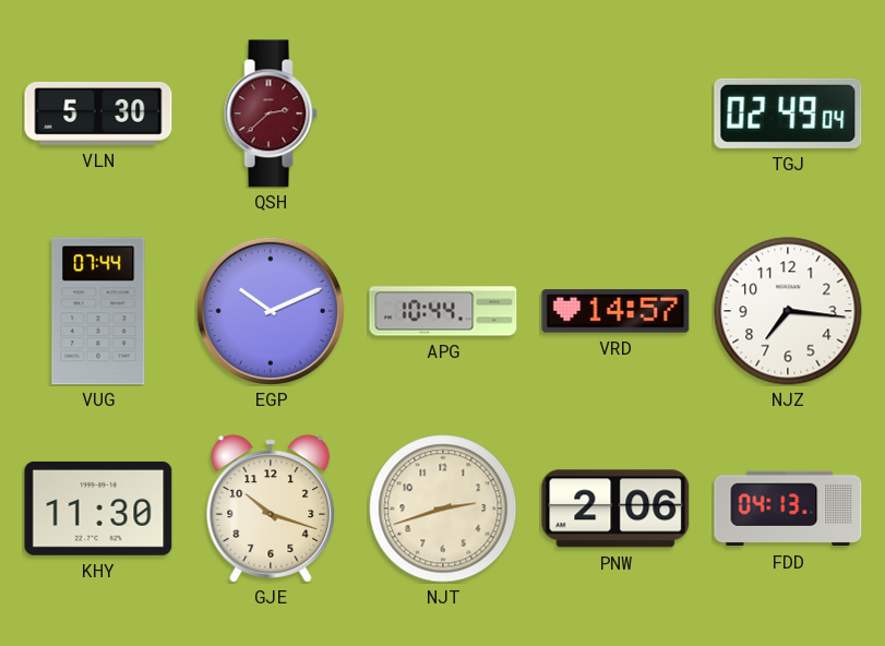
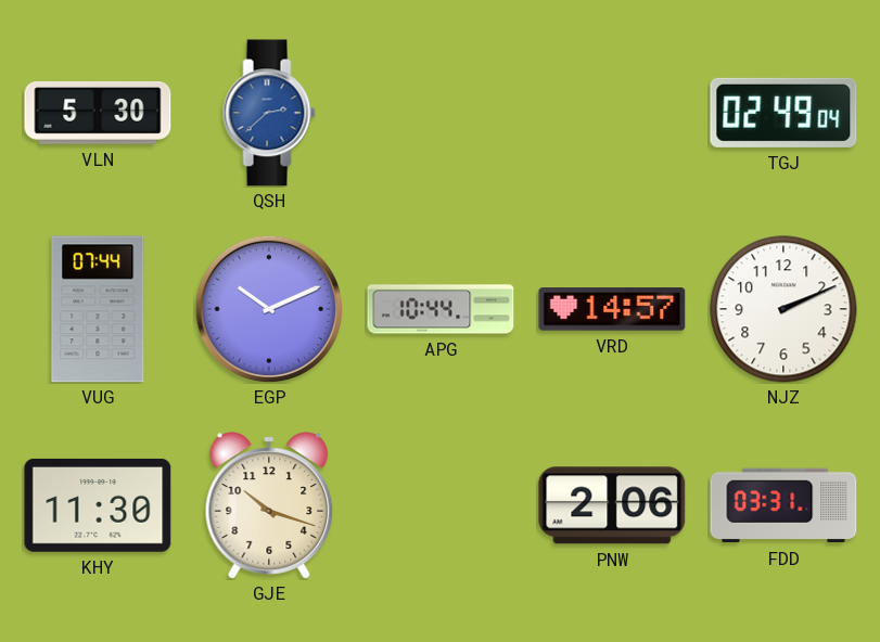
QSH dial: burgundy -> blue (269, 113)
NJZ: 7:16 -> 2:11 (783, 309)
NJT: 2:42 -> none (443, 509)
FDD: 04:13 -> 03:31 (783, 505)
